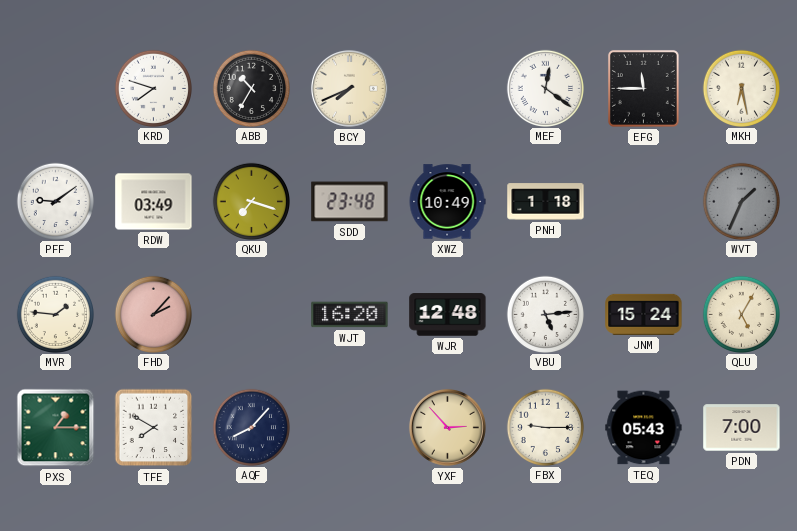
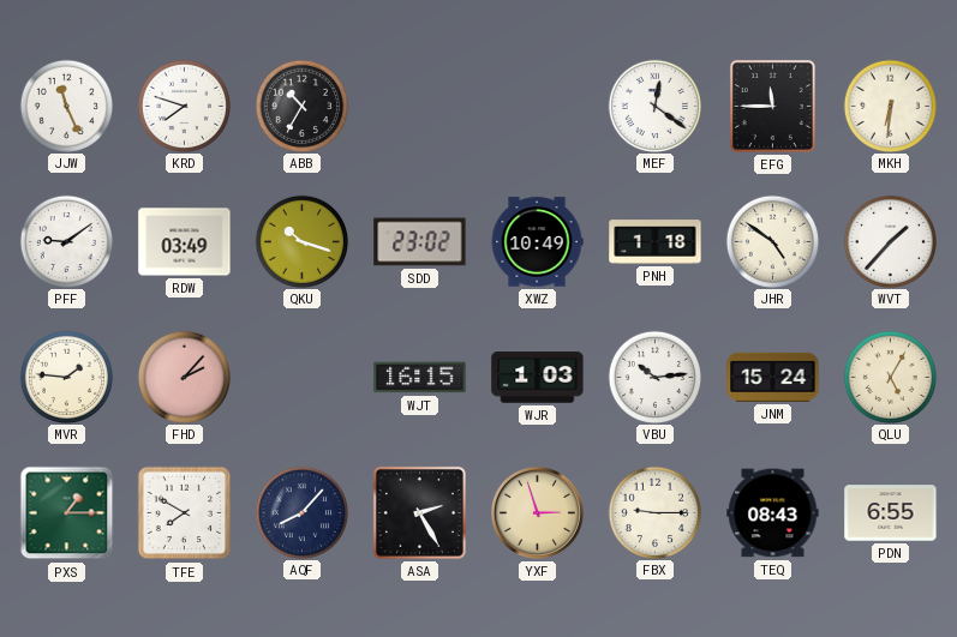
JJW: none -> 11:26 (66, 106)
BCY: 7:41 -> none (349, 88)
MKH: 6:28 -> 6:31 (890, 106)
QKU: 7:18 -> 10:18 (301, 241)
SDD: 23:48 -> 23:02 (420, 242)
JHR: none -> 4:51 (772, 241)
WVT: 1:34 -> 1:37 (890, 241)
WVT dial: grey -> white (890, 241)
WJT: 16:20 -> 16:15 (420, 378)
WJR: 12:48 -> 1:03 (538, 378)
VBU: 5:14 -> 10:14 (654, 377)
ASA: none -> 2:25 (419, 512)
YXF: 2:53 -> 2:57 (537, 512)
TEQ: 05:43 -> 08:43 (773, 513)
PDN: 7:00 -> 6:55 (891, 513)
